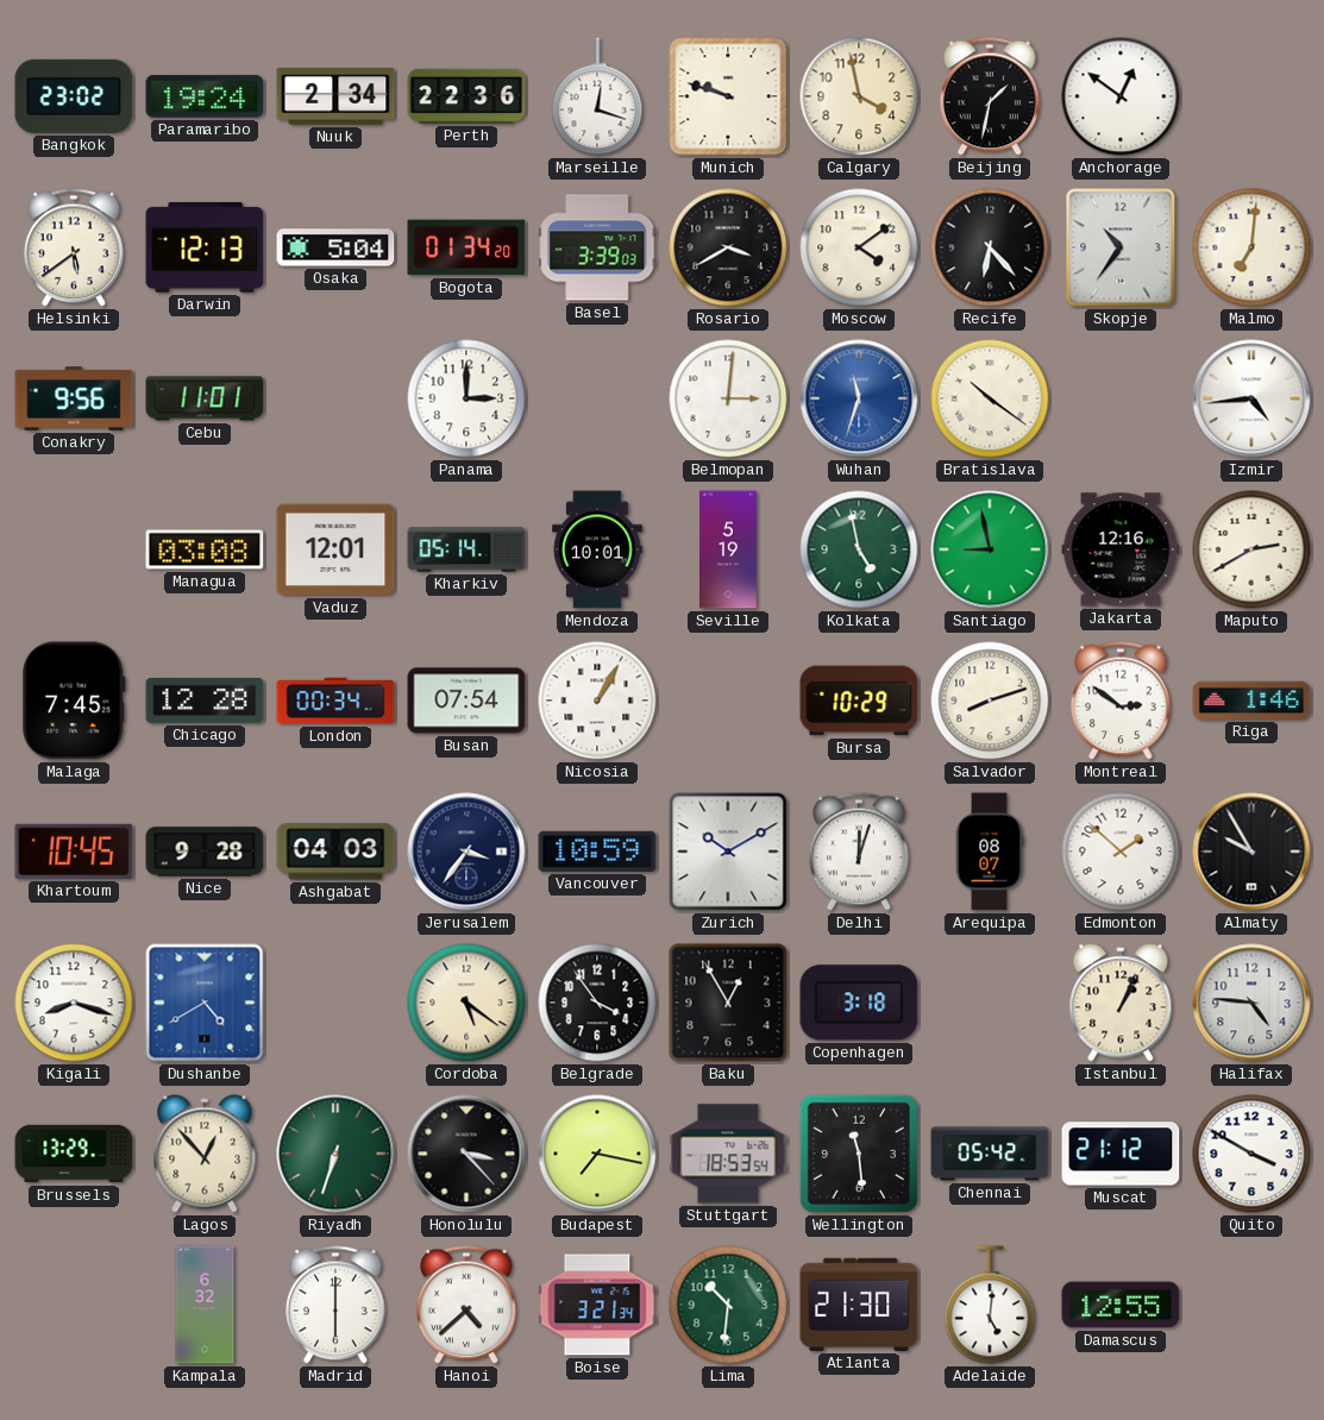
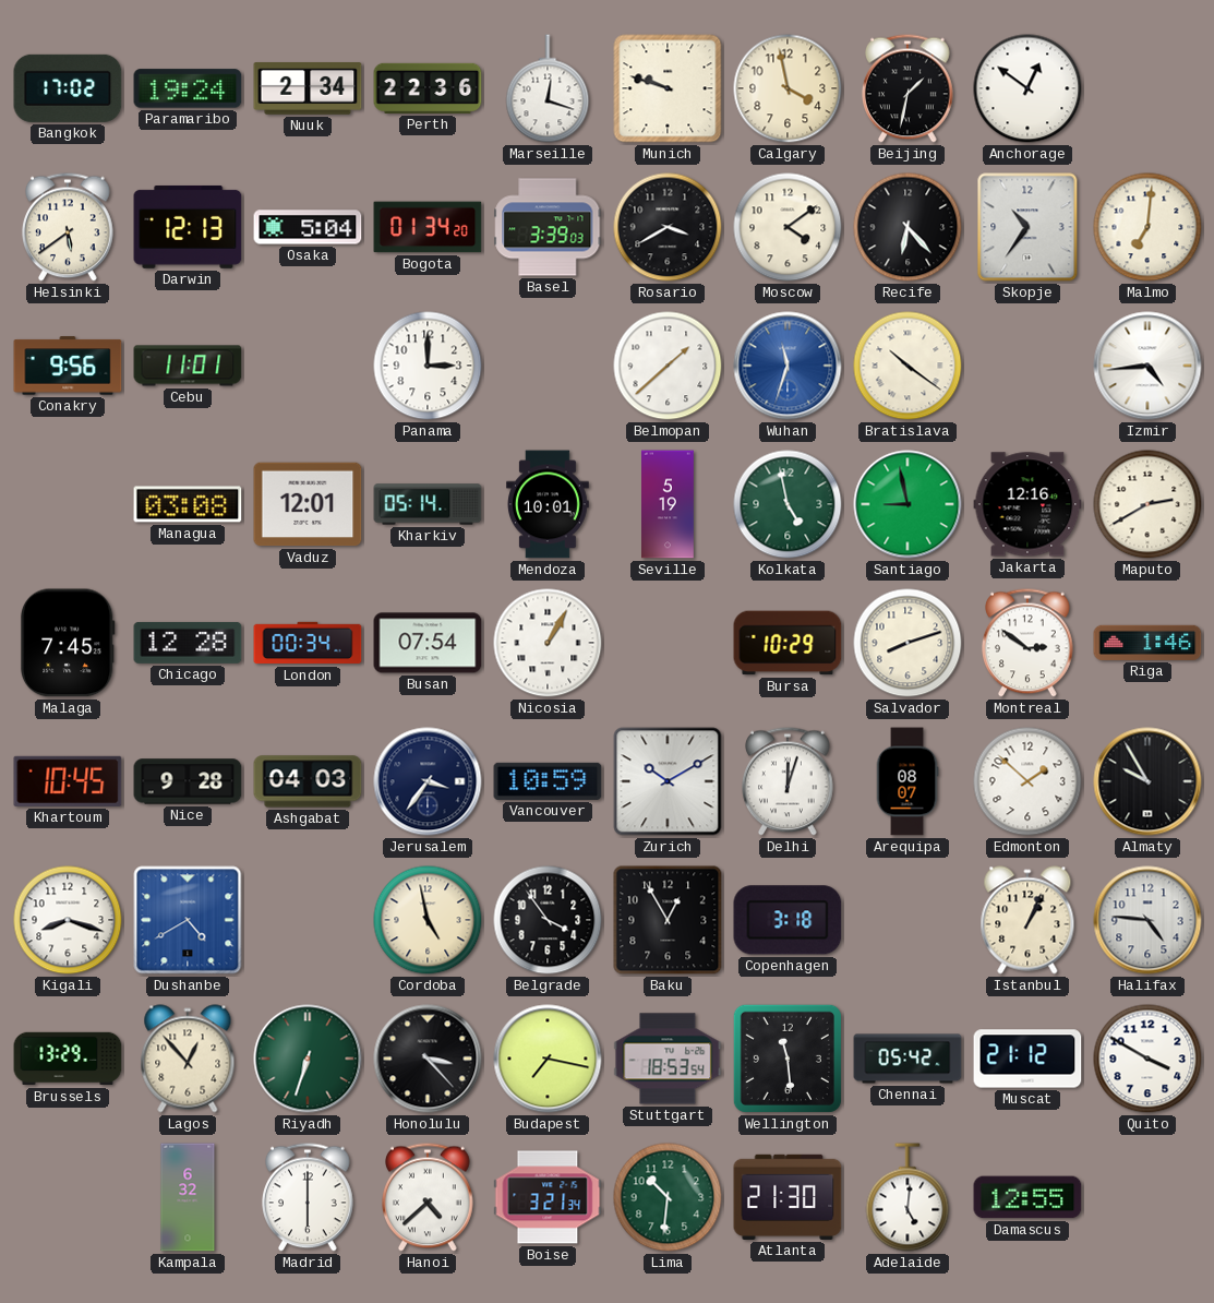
Bangkok: 23:02 -> 17:02 (68, 88)
Belmopan: 3:01 -> 1:38 (668, 366)
Cordoba: 5:21 -> 4:58 (428, 920)
